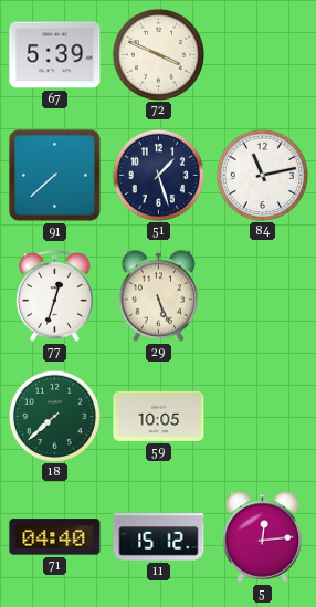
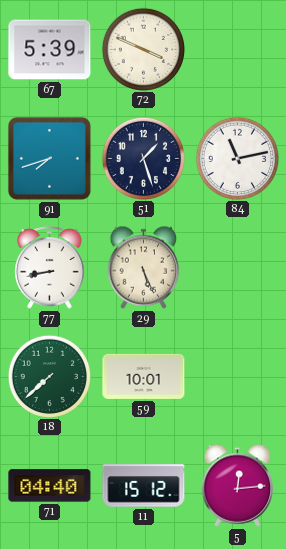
91: 7:38 -> 7:42 (49, 158)
77: 12:33 -> 8:43 (50, 268)
59: 10:05 -> 10:01 (144, 376)
